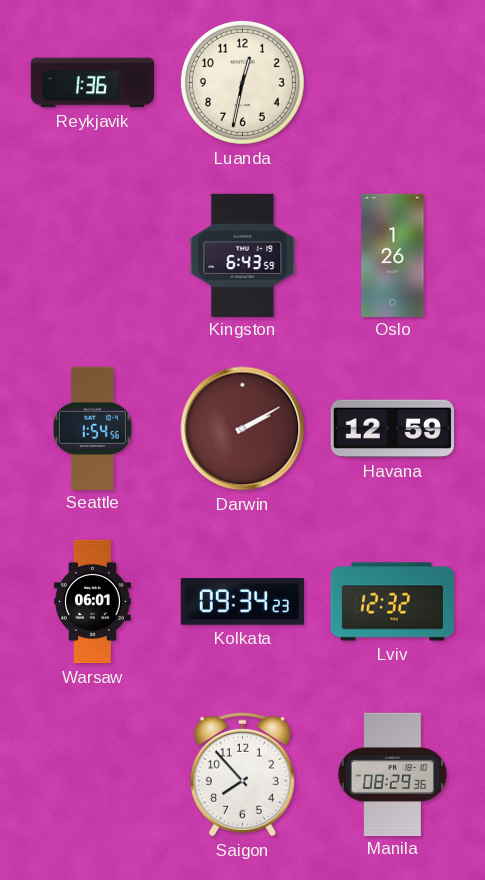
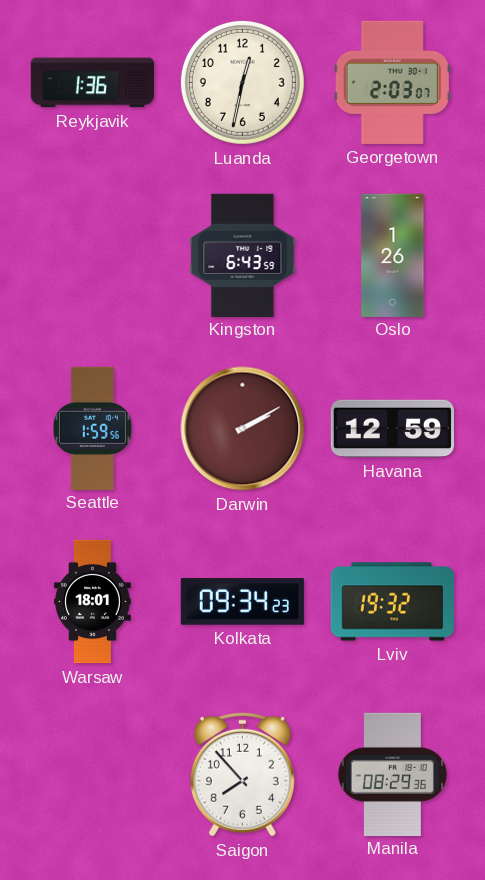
Georgetown: none -> 2:03 (392, 82)
Seattle: 1:54 -> 1:59 (92, 428)
Warsaw: 06:01 -> 18:01 (93, 602)
Lviv: 12:32 -> 19:32 (392, 602)
